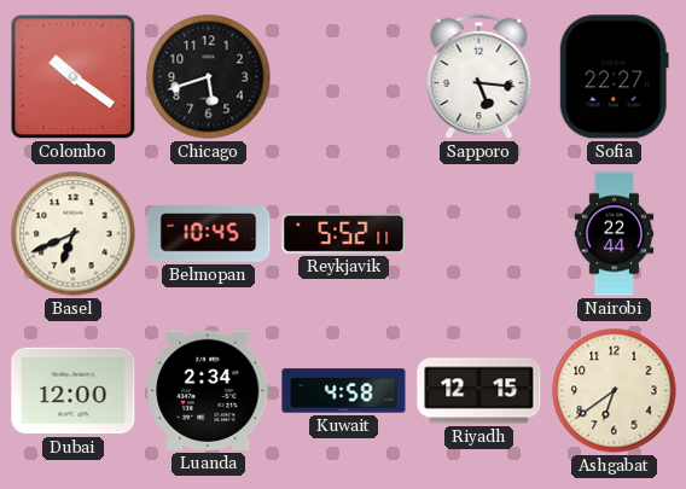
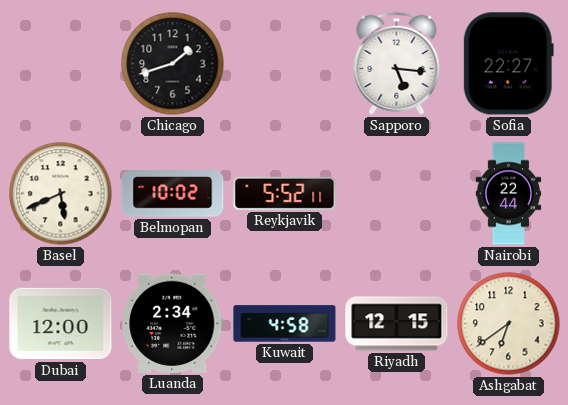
Colombo: 10:21 -> none (74, 77)
Chicago: 5:42 -> 1:42 (173, 64)
Basel: 6:41 -> 5:41 (61, 194)
Belmopan: 10:45 -> 10:02 (173, 194)
